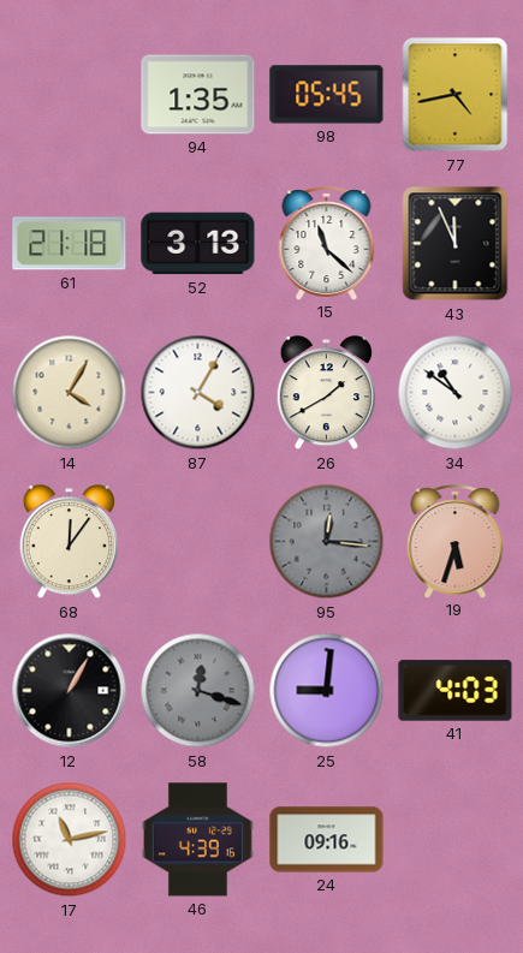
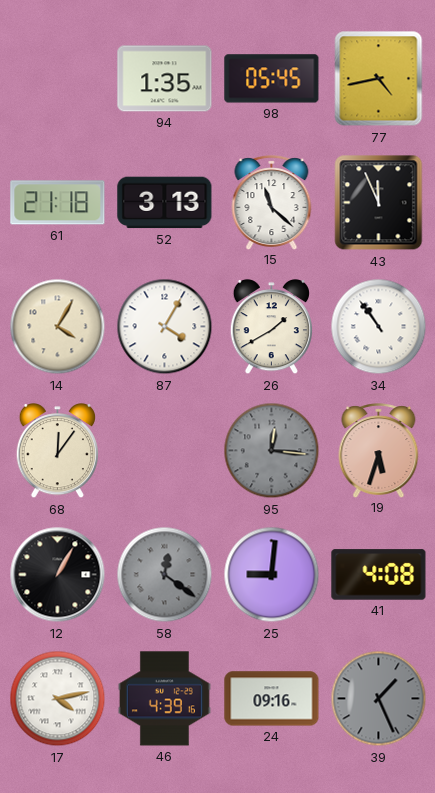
34: 10:51 -> 10:54 (379, 327)
58: 12:18 -> 12:21 (165, 575)
41: 4:03 -> 4:08 (379, 575)
17: 11:13 -> 4:13 (58, 699)
39: none -> 1:26 (379, 699)
